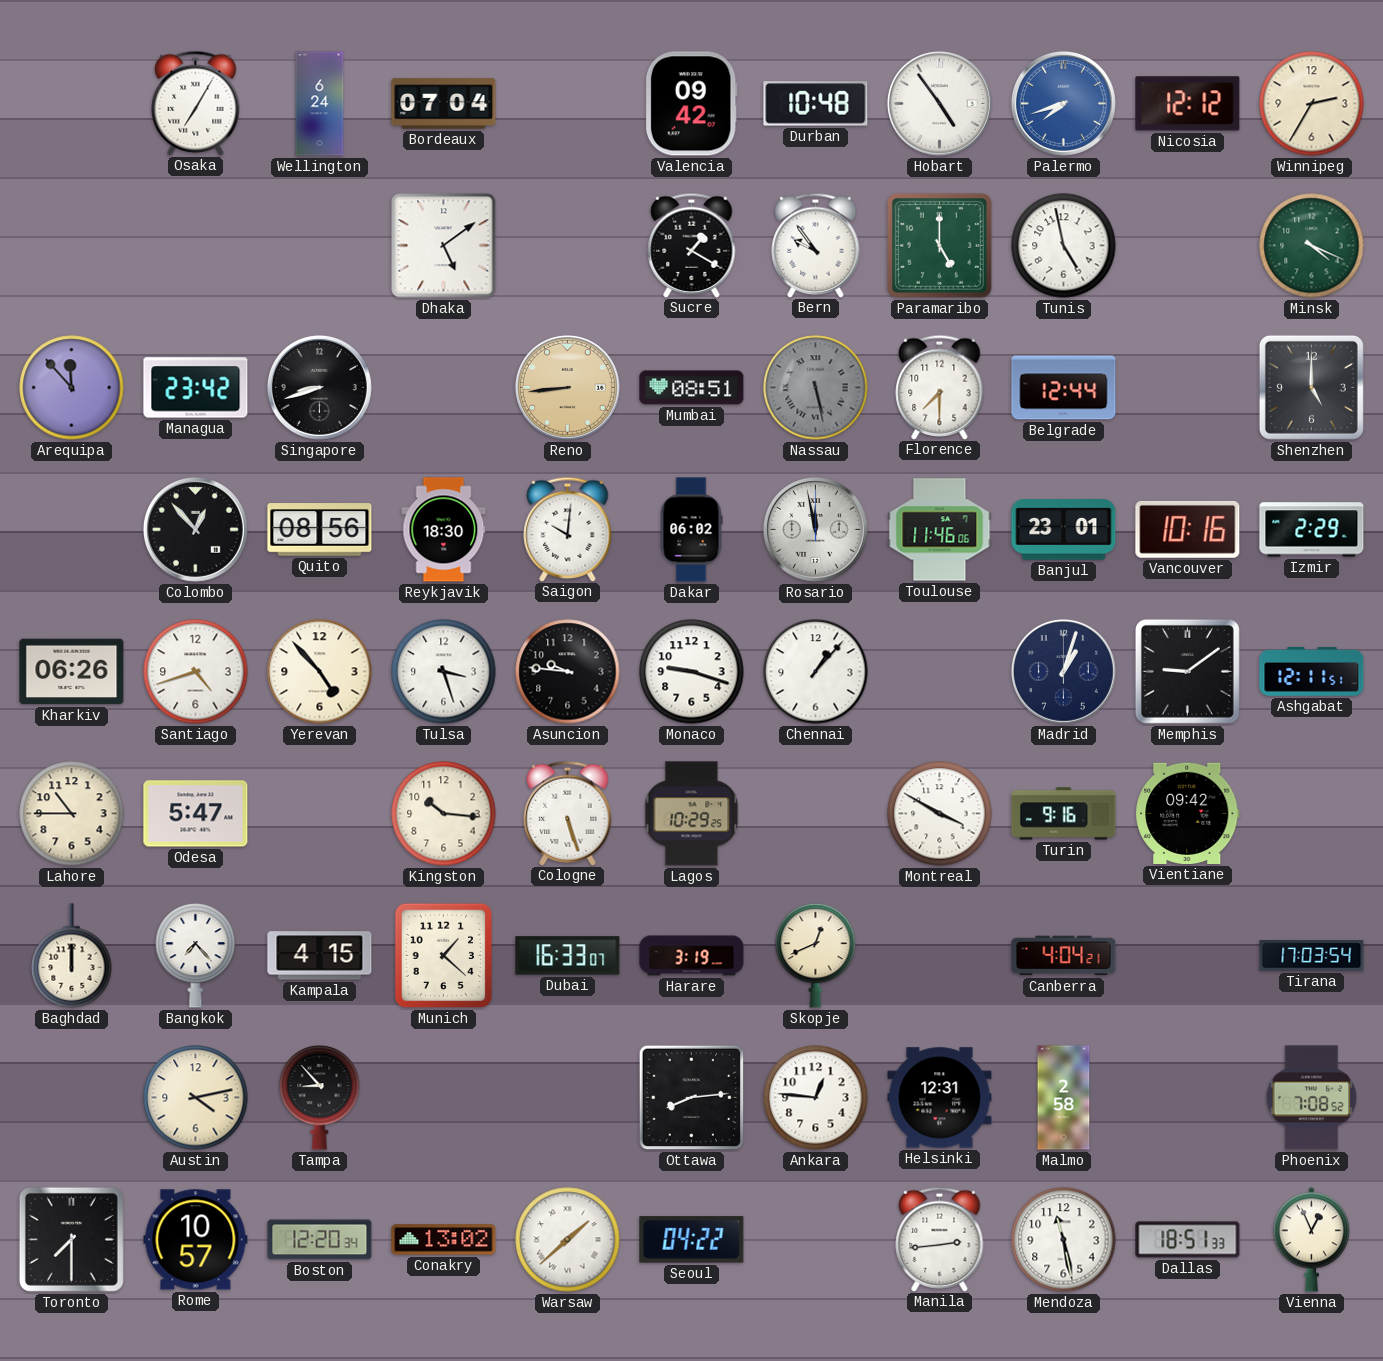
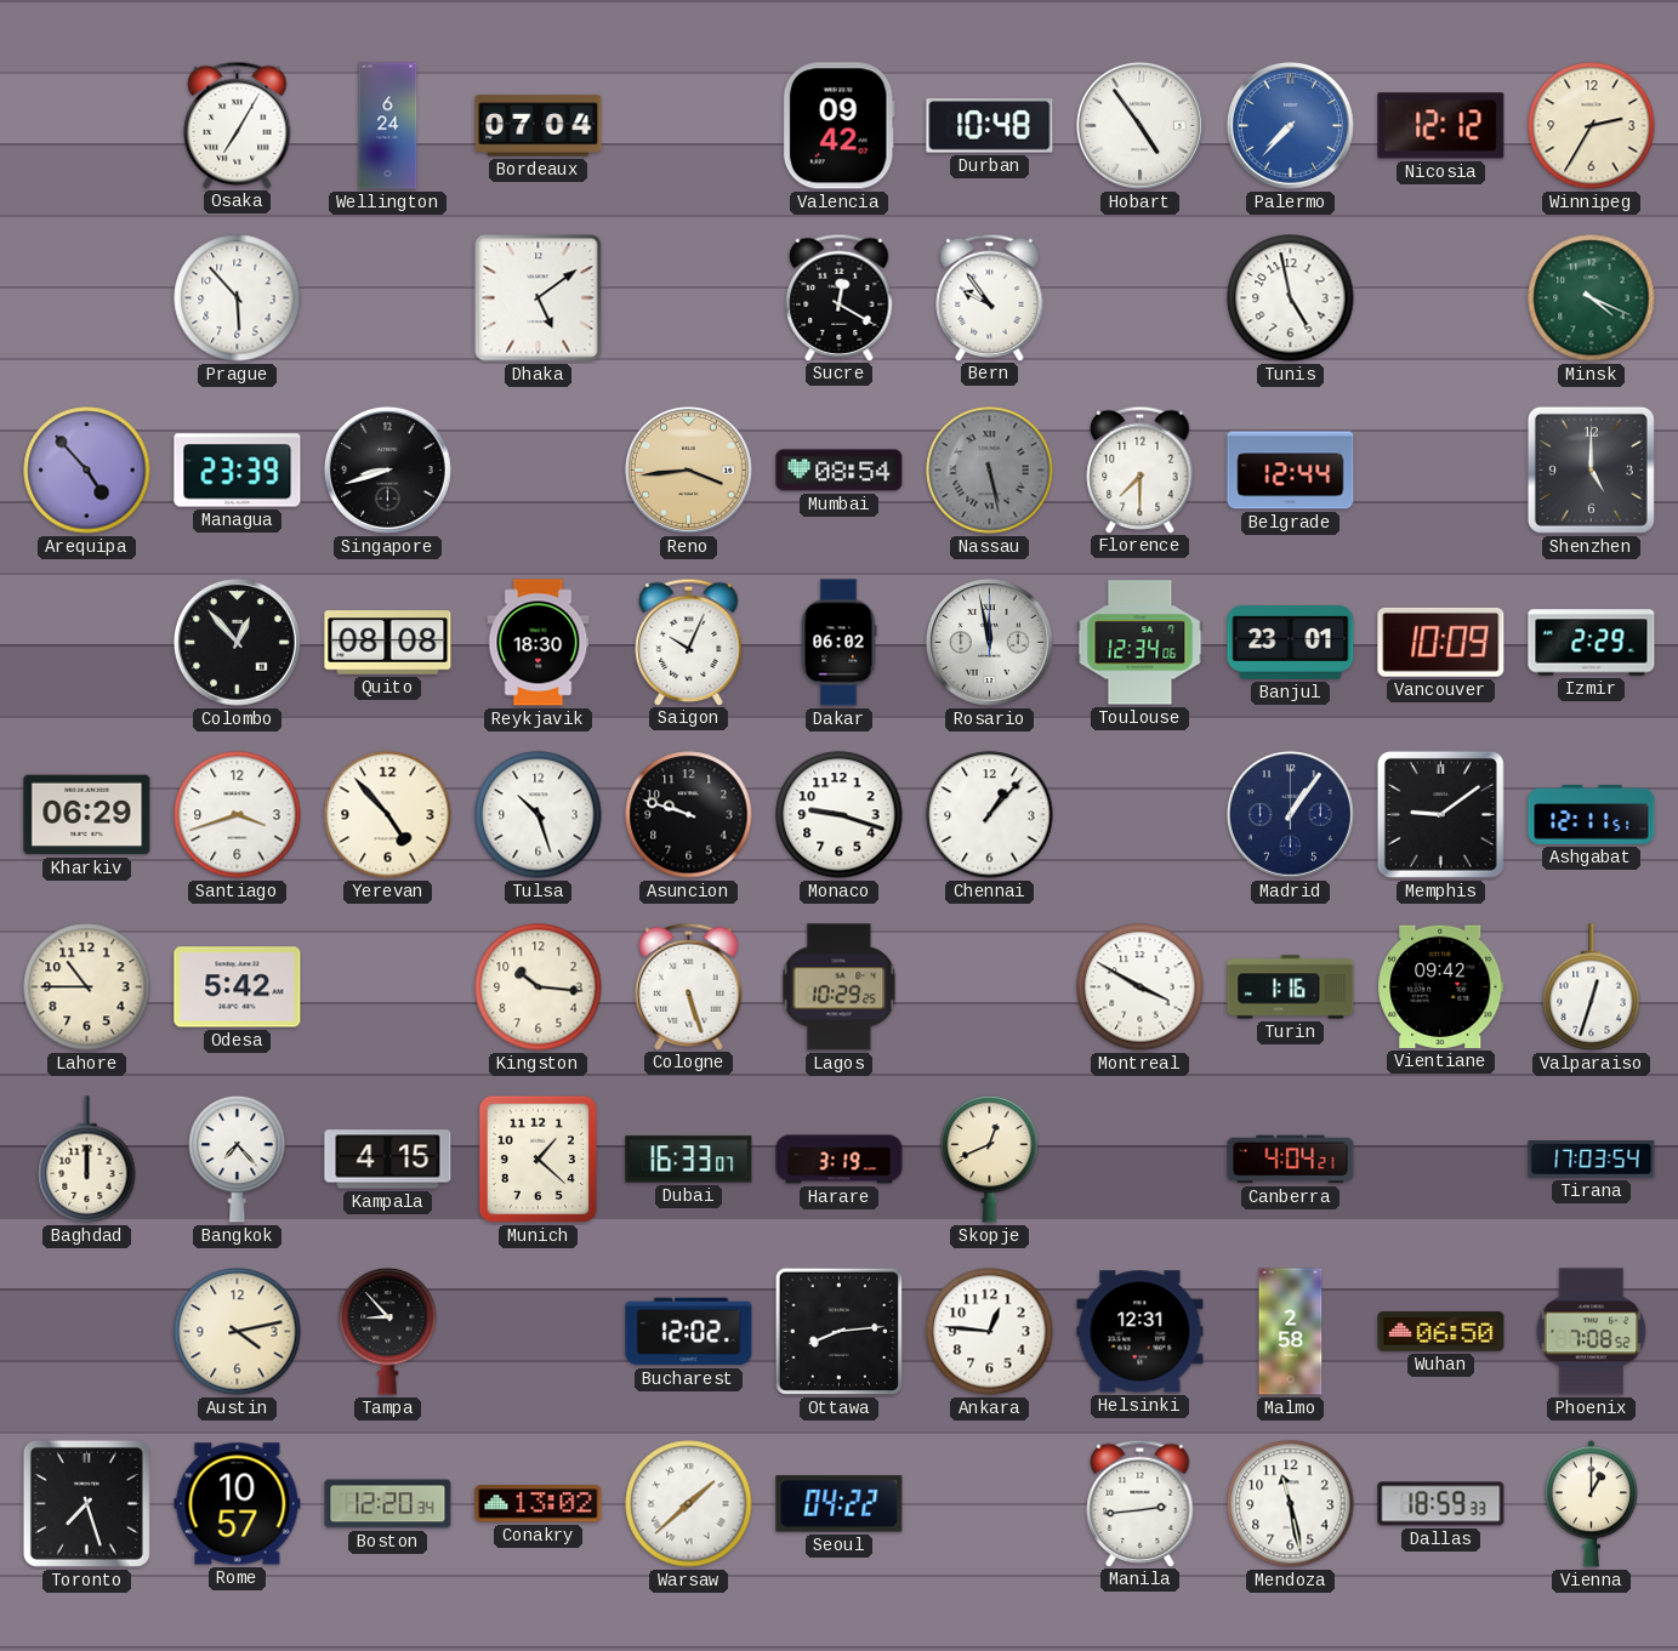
Palermo: 7:42 -> 7:37 (1290, 125)
Prague: none -> 5:53 (238, 298)
Sucre: 1:20 -> 12:20 (840, 297)
Paramaribo: 5:00 -> none (939, 245)
Arequipa: 11:53 -> 4:53 (87, 471)
Managua: 23:42 -> 23:39 (238, 471)
Reno: 8:44 -> 3:44 (688, 469)
Mumbai: 08:51 -> 08:54 (840, 471)
Quito: 08:56 -> 08:08 (388, 643)
Saigon: 10:01 -> 10:04 (689, 642)
Toulouse: 11:46 -> 12:34 (1141, 643)
Vancouver: 10:16 -> 10:09 (1441, 642)
Kharkiv: 06:26 -> 06:29 (87, 815)
Santiago: 4:42 -> 3:42 (238, 815)
Tulsa: 3:27 -> 10:27 (539, 815)
Asuncion: 9:46 -> 9:48 (689, 815)
Madrid: 1:03 -> 1:06 (1290, 814)
Odesa: 5:47 -> 5:42 (238, 987)
Turin: 9:16 -> 1:16 (1291, 987)
Valparaiso: none -> 12:33 (1592, 987)
Bucharest: none -> 12:02 (689, 1332)
Wuhan: none -> 06:50 (1441, 1332)
Toronto: 7:30 -> 7:27 (86, 1503)
Dallas: 18:51 -> 18:59 (1441, 1504)
Vienna: 12:56 -> 1:00 (1591, 1504)
